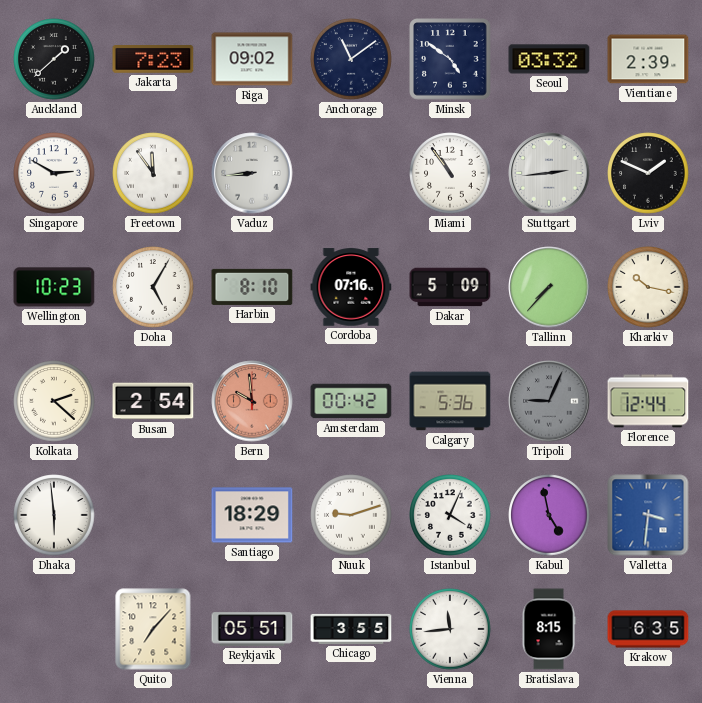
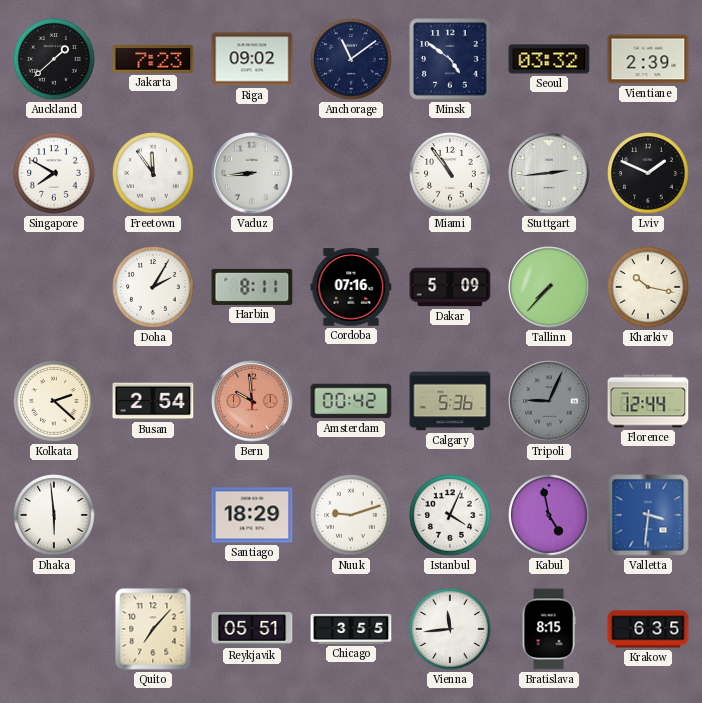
Singapore: 2:50 -> 7:50 (54, 173)
Wellington: 10:23 -> none (54, 287)
Doha: 5:05 -> 2:05 (153, 287)
Harbin: 8:10 -> 8:11 (252, 287)
